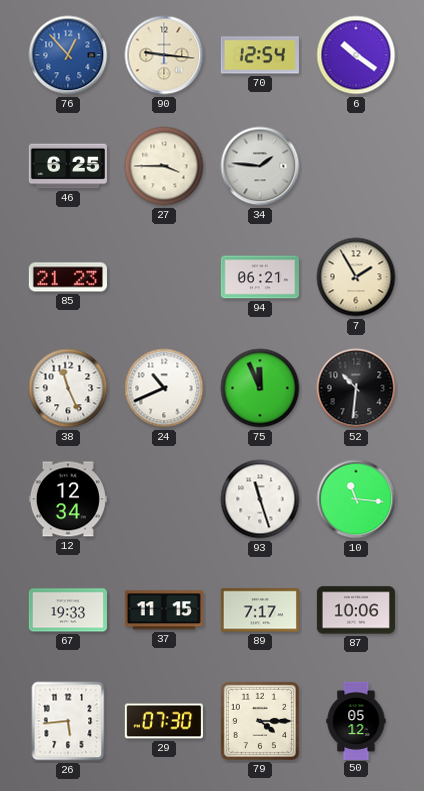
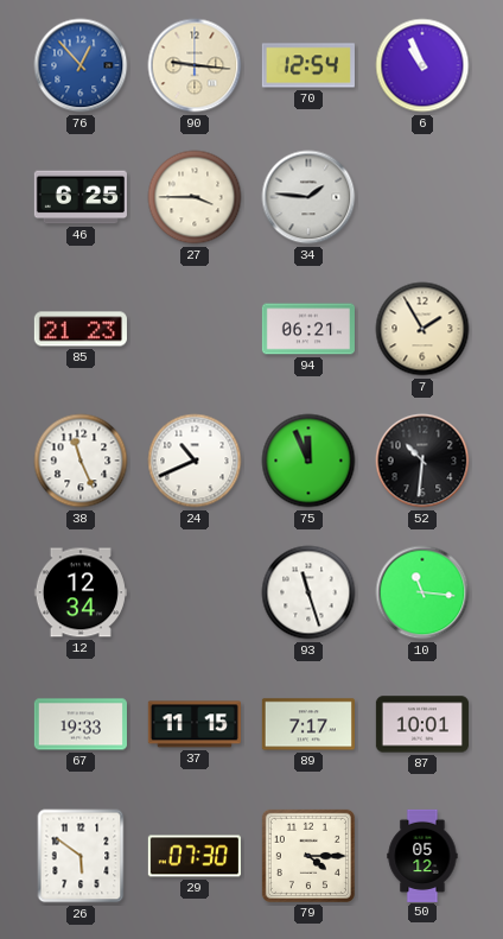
6: 10:21 -> 10:56 (422, 65)
87: 10:06 -> 10:01 (422, 724)
26: 5:44 -> 5:51 (81, 856)
